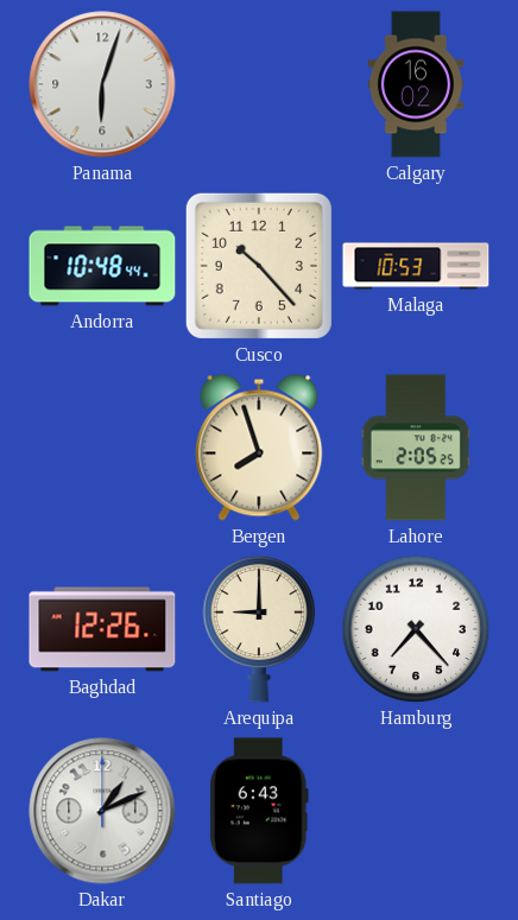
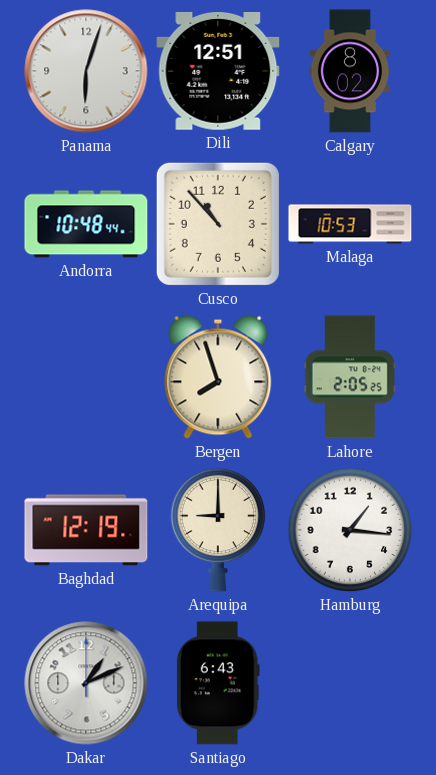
Dili: none -> 12:51 (218, 72)
Calgary: 16:02 -> 8:02 (349, 71)
Cusco: 10:23 -> 10:53 (218, 224)
Baghdad: 12:26 -> 12:19 (86, 530)
Hamburg: 7:23 -> 1:16 (350, 530)
